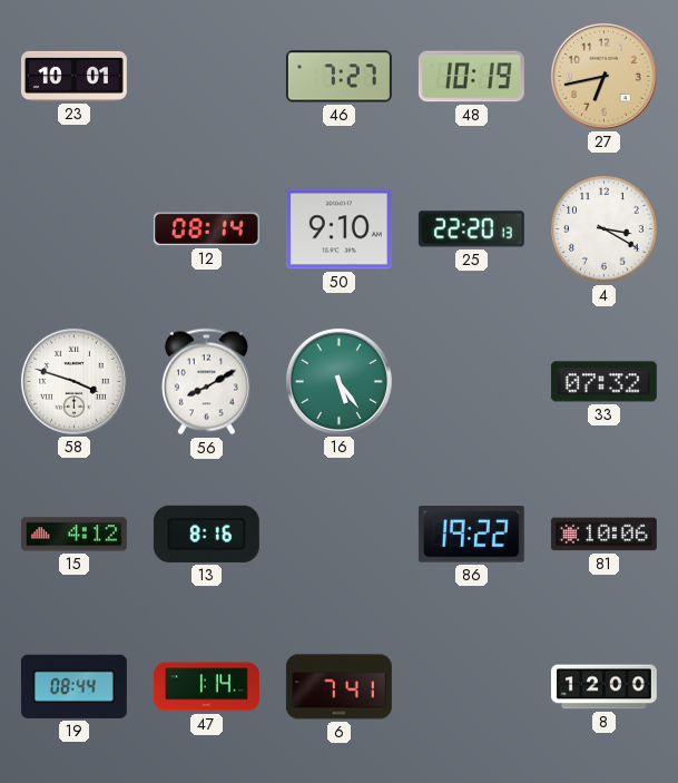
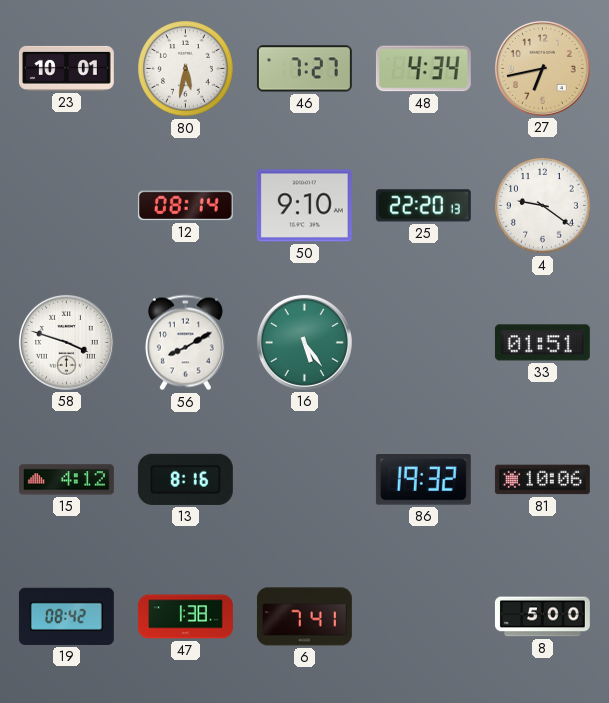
80: none -> 5:32 (186, 69)
48: 10:19 -> 4:34 (423, 69)
4: 3:20 -> 9:21 (543, 206)
33: 07:32 -> 01:51 (542, 343)
86: 19:22 -> 19:32 (423, 480)
19: 08:44 -> 08:42 (66, 616)
47: 1:14 -> 1:38 (185, 617)
8: 12:00 -> 5:00 (542, 617)
